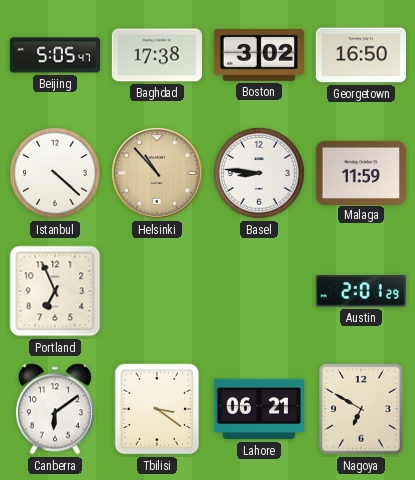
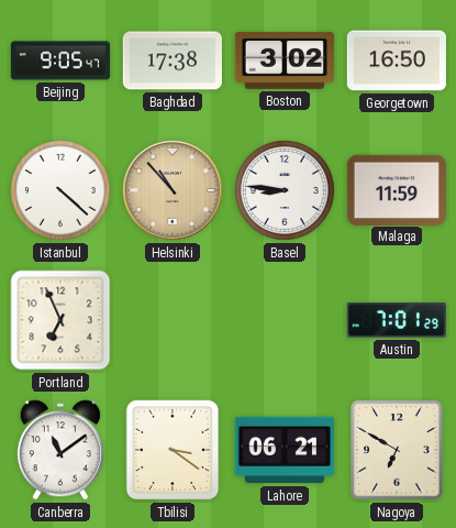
Beijing: 5:05 -> 9:05 (59, 61)
Austin: 2:01 -> 7:01 (397, 321)
Canberra: 6:09 -> 11:09 (60, 450)
